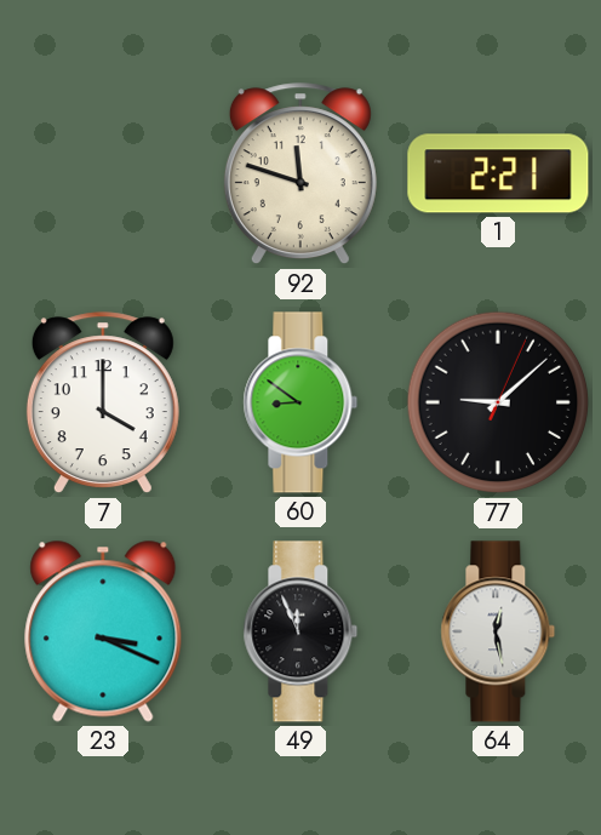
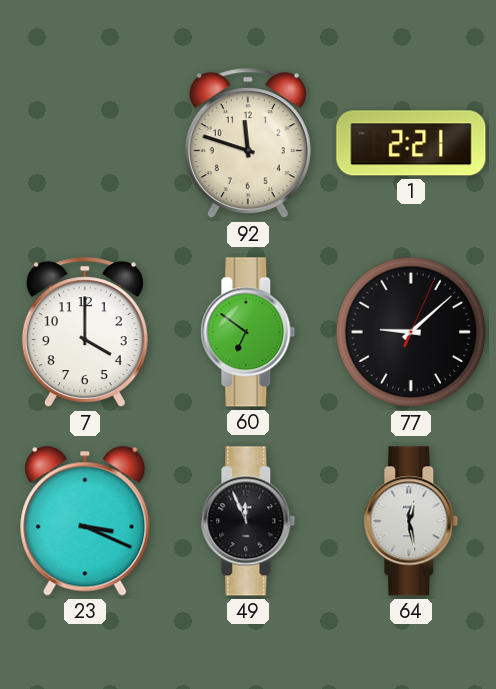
60: 8:51 -> 6:51 (248, 332)
